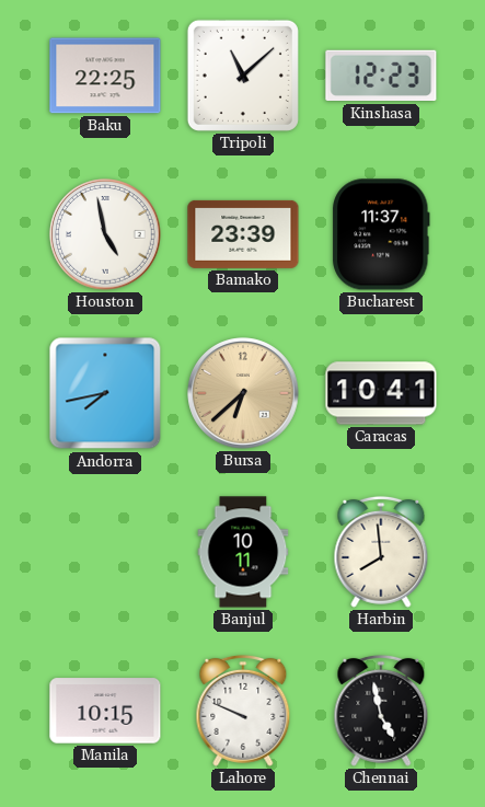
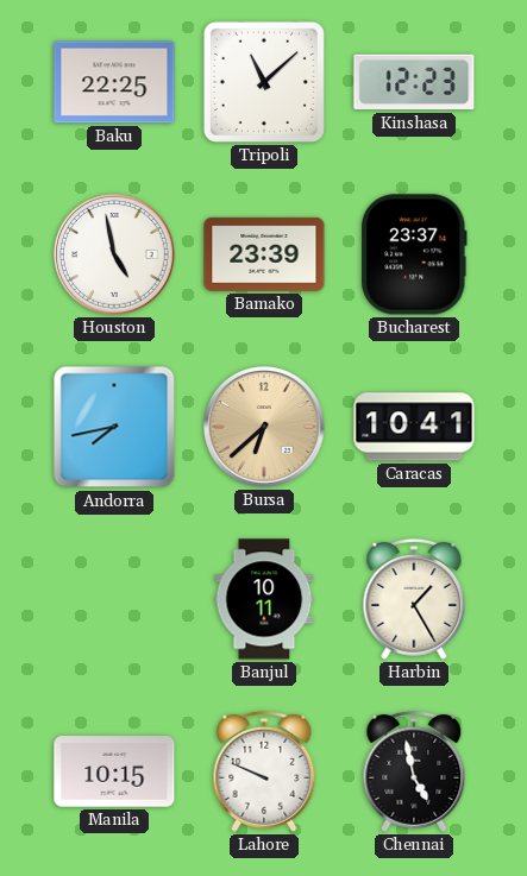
Bucharest: 11:37 -> 23:37 (415, 254)
Harbin: 7:59 -> 1:25 (414, 599)
